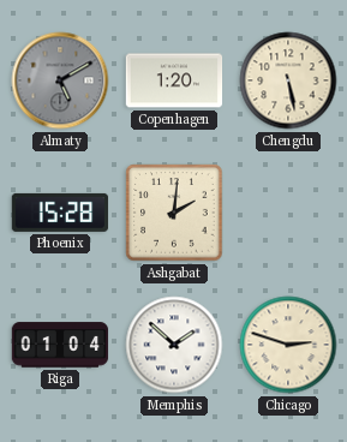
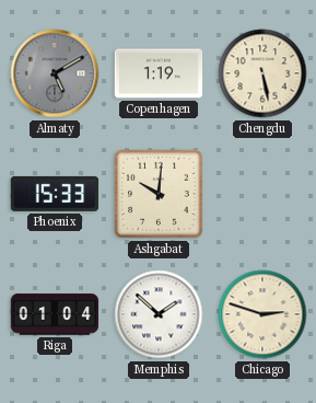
Copenhagen: 1:20 -> 1:19 (159, 73)
Phoenix: 15:28 -> 15:33 (55, 194)
Ashgabat: 2:01 -> 10:01 (159, 194)
